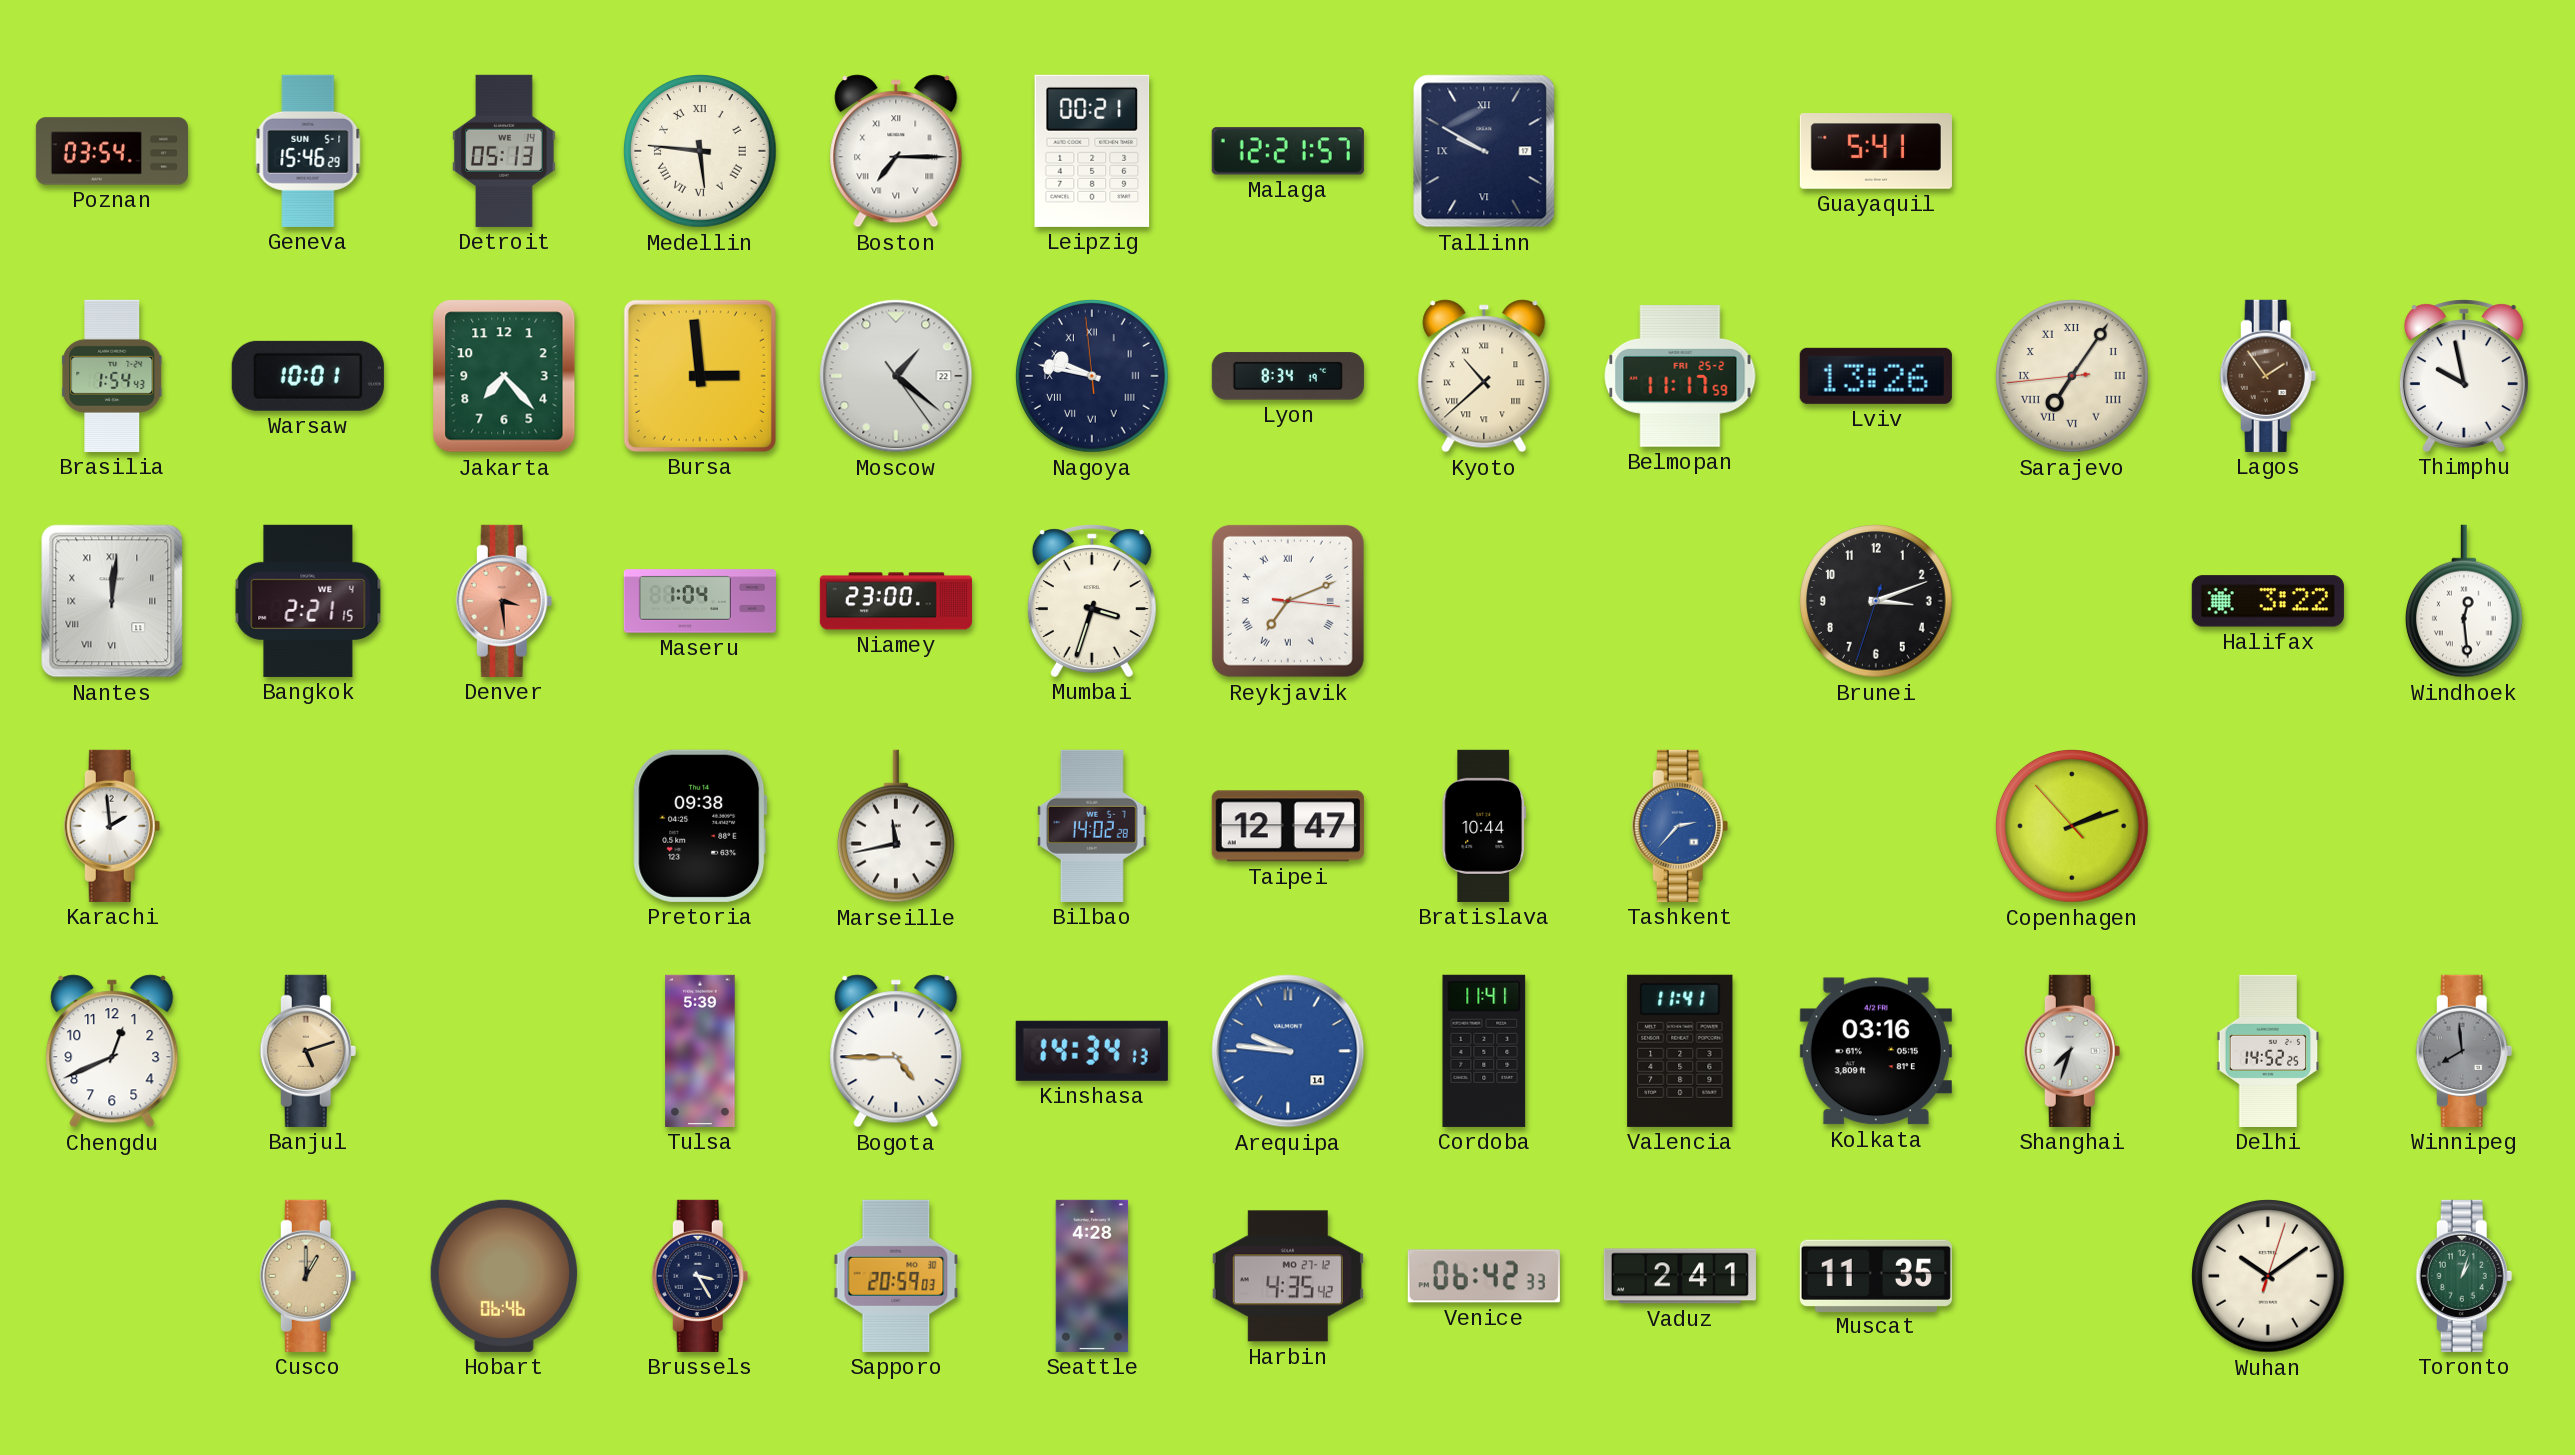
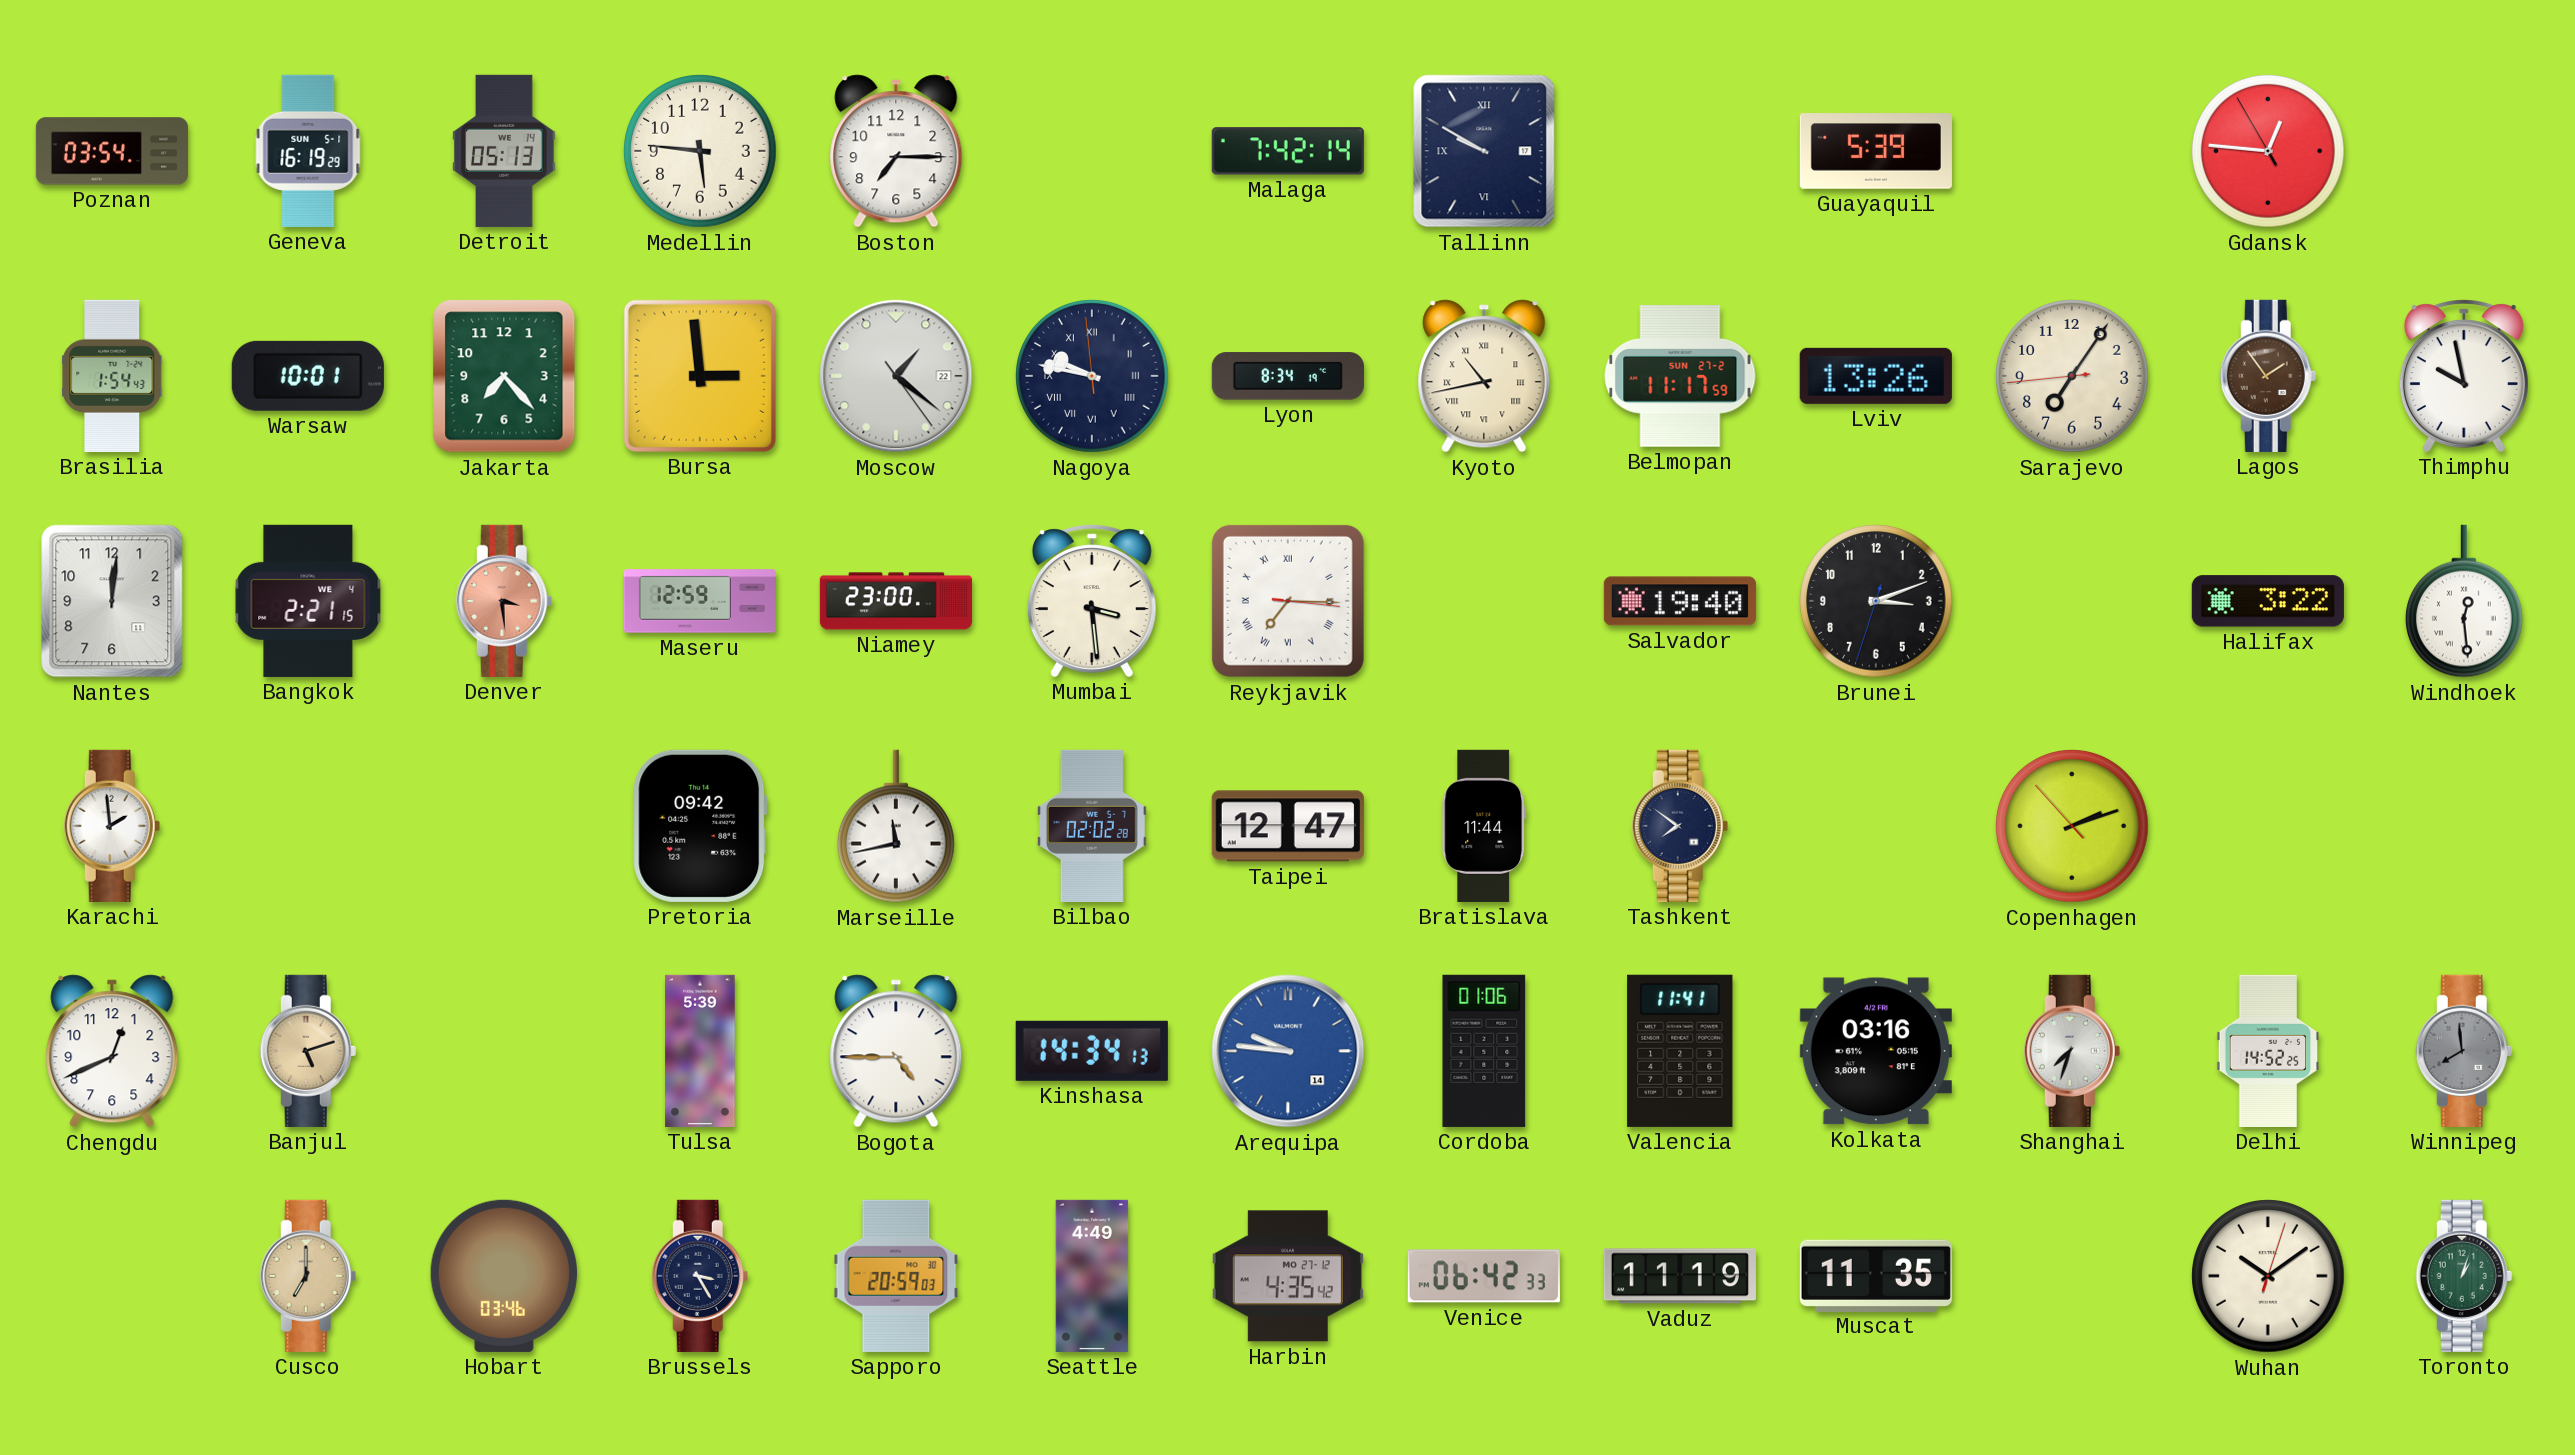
Geneva: 15:46 -> 16:19 (308, 151)
Medellin numerals: Roman -> Arabic (700, 151)
Boston numerals: Roman -> Arabic (896, 151)
Leipzig: 00:21 -> none (1092, 151)
Malaga: 12:21 -> 7:42 (1288, 151)
Guayaquil: 5:41 -> 5:39 (1876, 151)
Gdansk: none -> 12:45 (2268, 151)
Kyoto: 10:38 -> 10:43 (1484, 376)
Belmopan date: FRI 25-2 -> SUN 27-2 (1680, 376)
Sarajevo numerals: Roman -> Arabic (2072, 376)
Nantes numerals: Roman -> Arabic (112, 601)
Maseru: 1:04 -> 12:59 (700, 601)
Mumbai: 3:33 -> 3:29 (1092, 601)
Reykjavik: 7:11 -> 7:15 (1288, 601)
Salvador: none -> 19:40 (1680, 601)
Pretoria: 09:38 -> 09:42 (700, 826)
Bilbao: 14:02 -> 02:02 (1092, 826)
Bratislava: 10:44 -> 11:44 (1484, 826)
Tashkent: 2:37 -> 7:51 (1680, 826)
Tashkent dial: blue -> navy (1680, 826)
Cordoba: 11:41 -> 01:06 (1484, 1051)
Cusco: 1:00 -> 7:00 (308, 1276)
Hobart: 06:46 -> 03:46 (504, 1276)
Seattle: 4:28 -> 4:49 (1092, 1276)
Vaduz: 2:41 -> 11:19 (1680, 1276)
